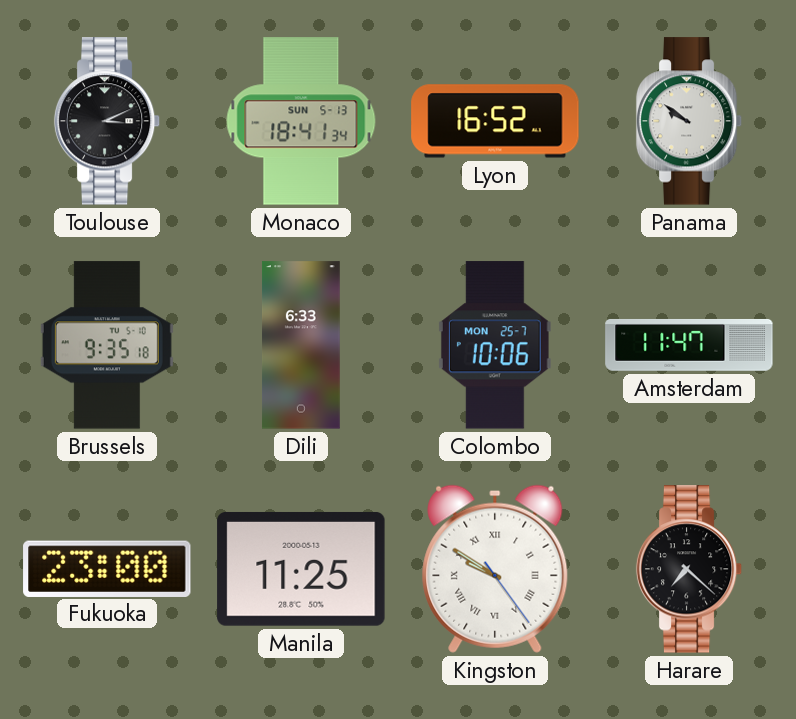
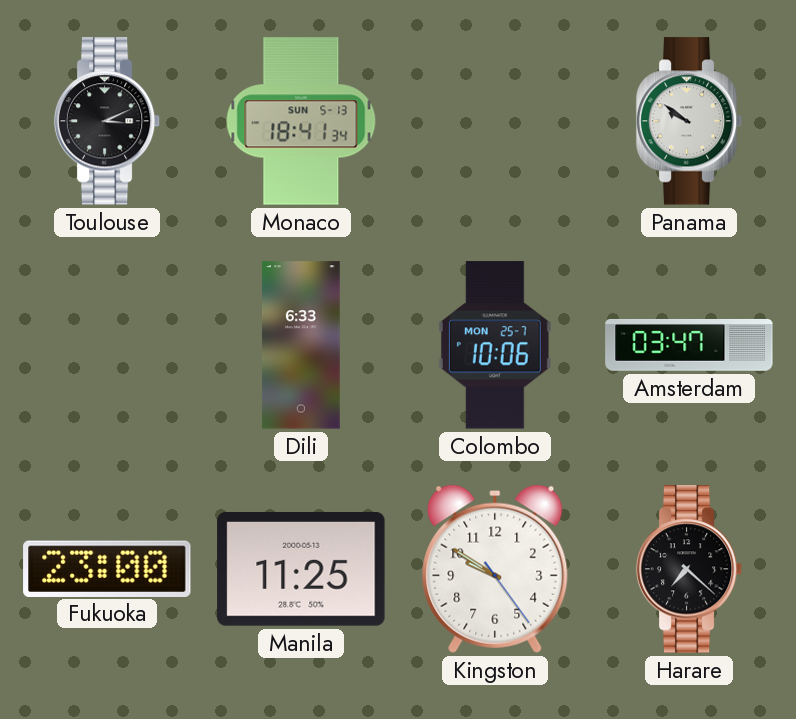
Lyon: 16:52 -> none (495, 121)
Brussels: 9:35 -> none (107, 345)
Amsterdam: 11:47 -> 03:47 (689, 345)
Kingston numerals: Roman -> Arabic (495, 569)
